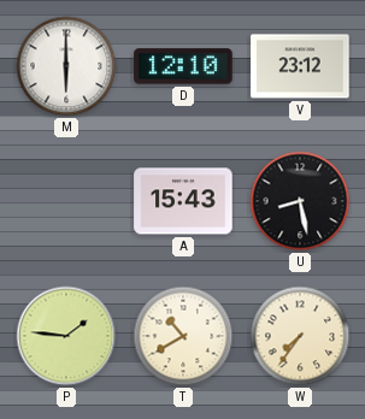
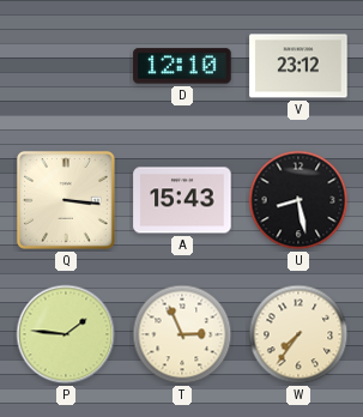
M: 6:00 -> none (66, 66)
Q: none -> 3:16 (66, 200)
T: 10:40 -> 2:56 (182, 334)
